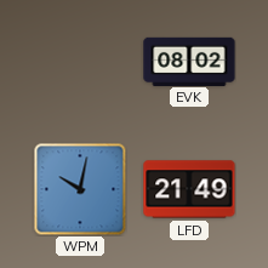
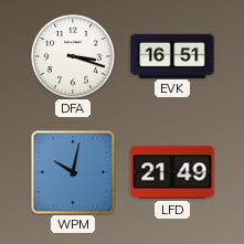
DFA: none -> 3:18 (73, 56)
EVK: 08:02 -> 16:51 (172, 55)
